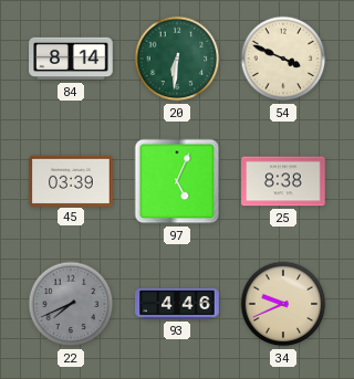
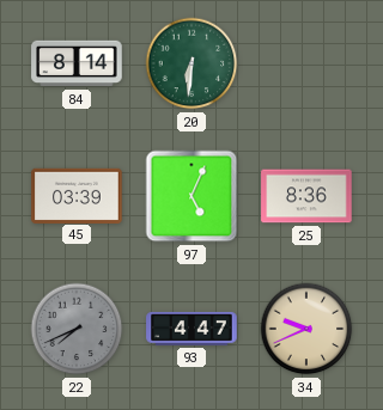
54: 3:49 -> none (283, 59)
25: 8:38 -> 8:36 (306, 196)
93: 4:46 -> 4:47 (191, 329)
